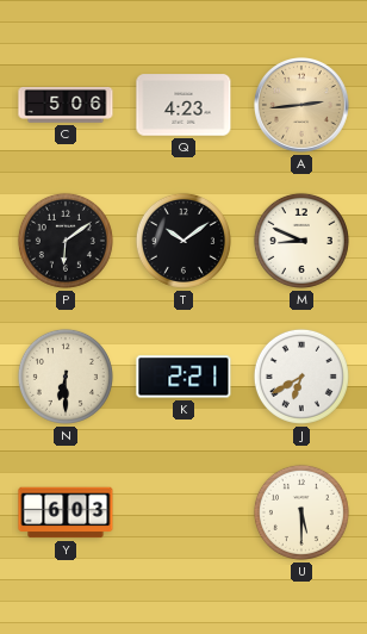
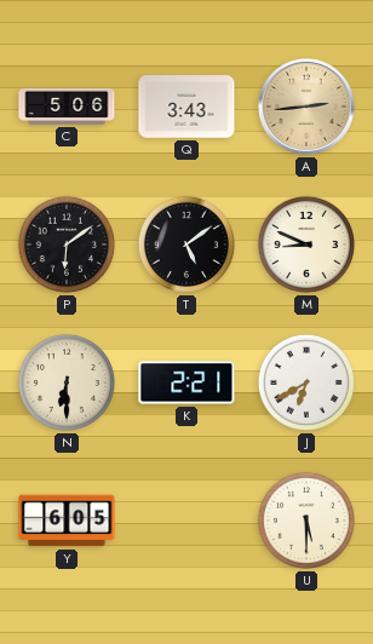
Q: 4:23 -> 3:43 (187, 107)
T: 10:09 -> 5:09 (187, 245)
Y: 6:03 -> 6:05 (67, 521)
